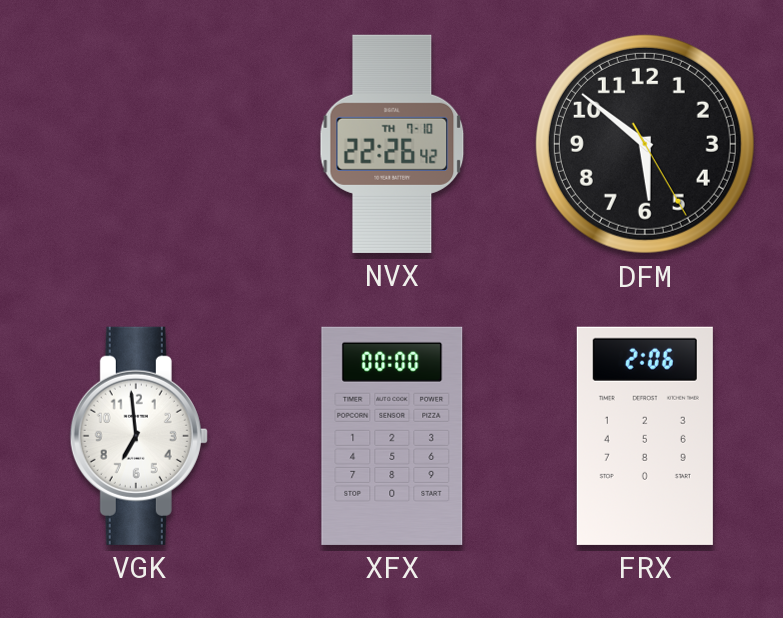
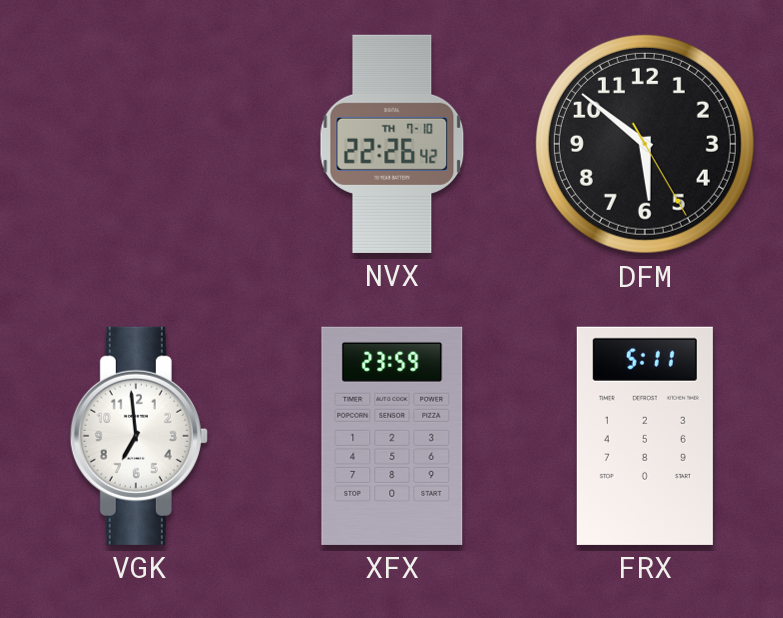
XFX: 00:00 -> 23:59 (392, 436)
FRX: 2:06 -> 5:11 (645, 436)
